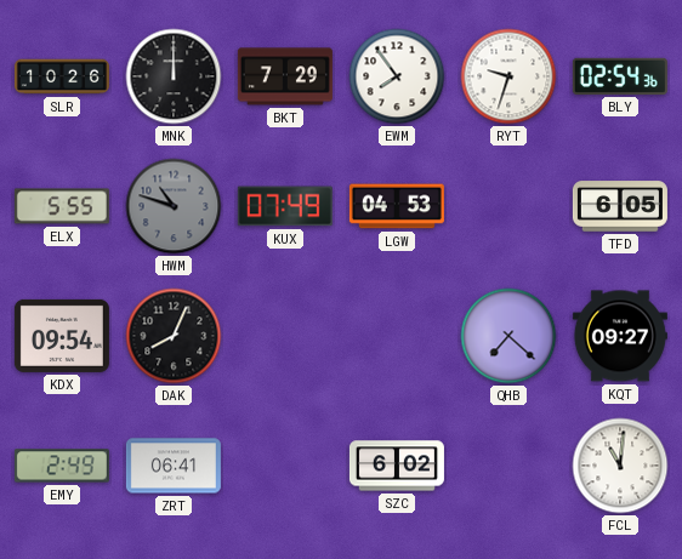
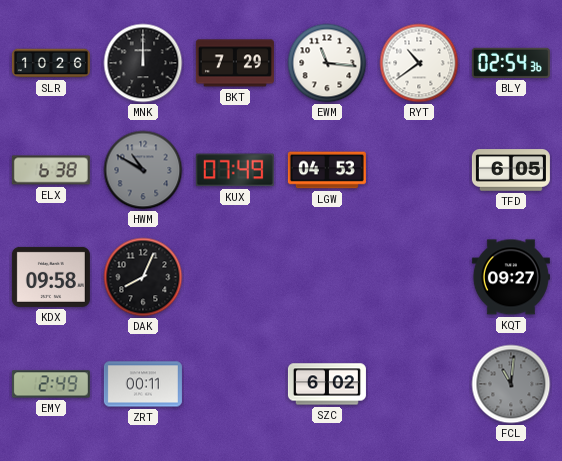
EWM: 7:54 -> 11:16 (327, 63)
RYT: 9:33 -> 10:39 (419, 63)
ELX: 5:55 -> 6:38 (51, 170)
HWM: 10:48 -> 10:50 (143, 170)
KDX: 09:54 -> 09:58 (51, 277)
QHB: 7:22 -> none (508, 336)
ZRT: 06:41 -> 00:11 (143, 384)
FCL dial: white -> grey (511, 384)
